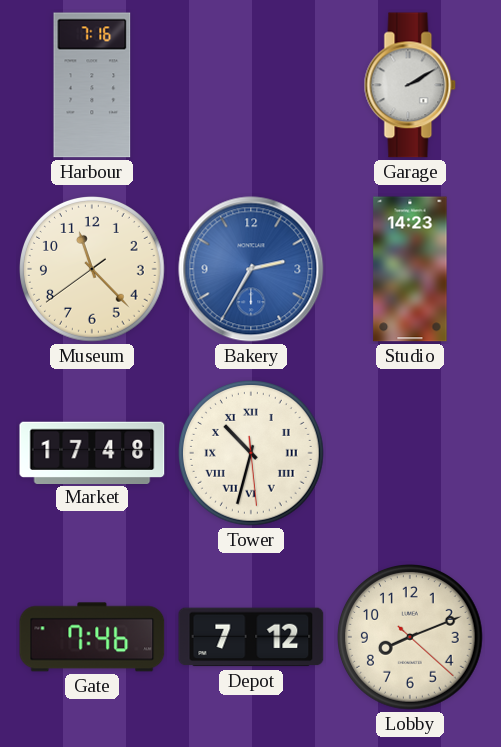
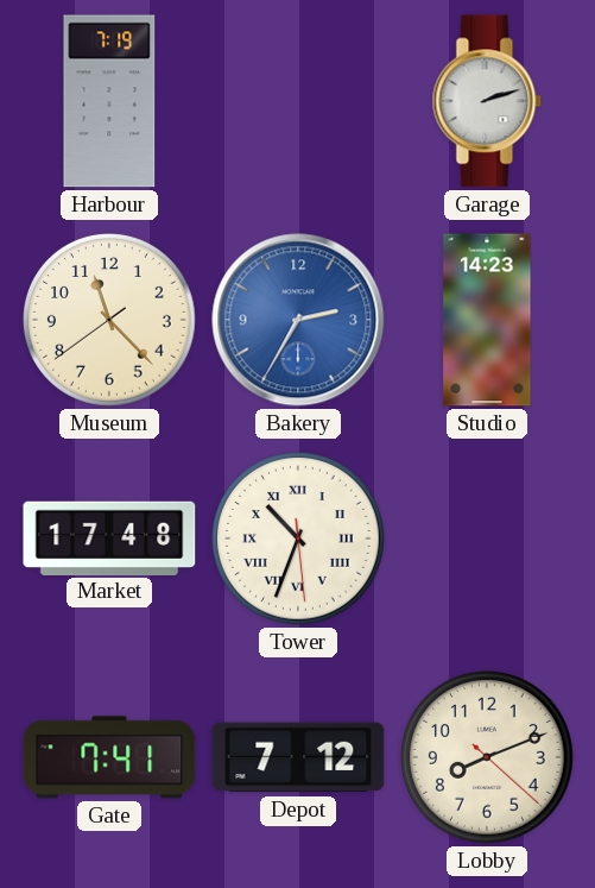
Harbour: 7:16 -> 7:19 (109, 101)
Garage: 2:10 -> 2:12 (487, 101)
Tower: 10:32 -> 10:33 (299, 540)
Gate: 7:46 -> 7:41 (109, 757)
